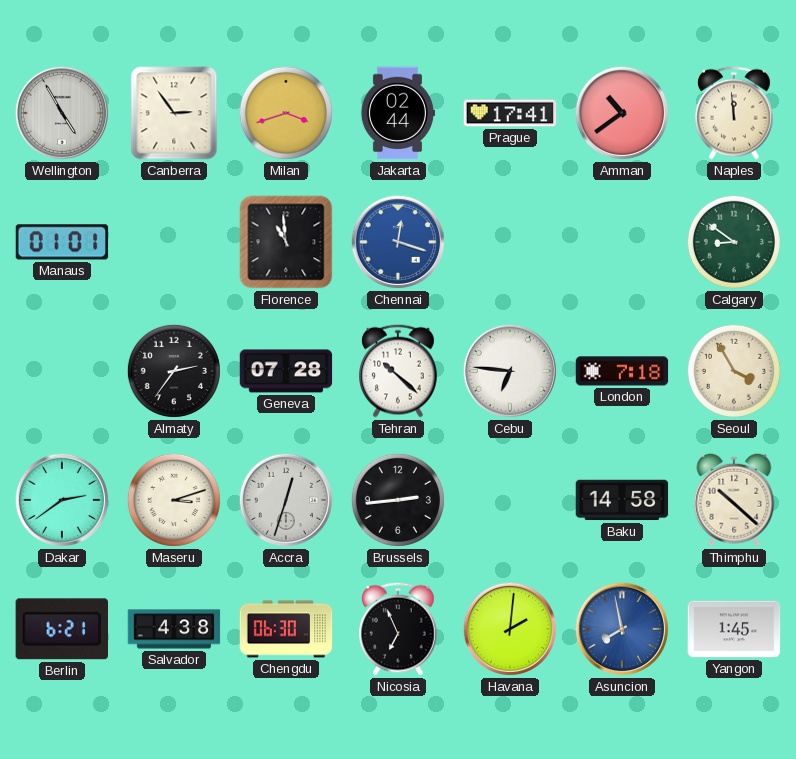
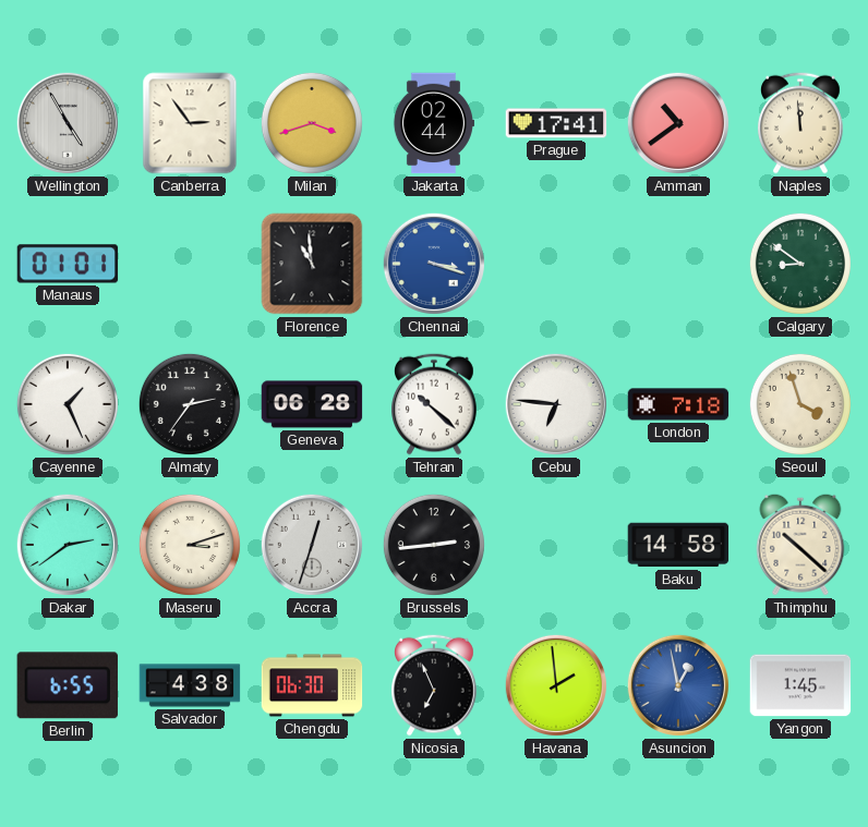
Chennai: 12:18 -> 3:18 (434, 264)
Cayenne: none -> 1:26 (68, 404)
Geneva: 07:28 -> 06:28 (312, 404)
Seoul: 3:55 -> 3:57 (800, 404)
Berlin: 6:21 -> 6:55 (68, 685)
Havana: 2:01 -> 1:59 (556, 685)
Asuncion: 7:58 -> 12:58 (678, 685)
